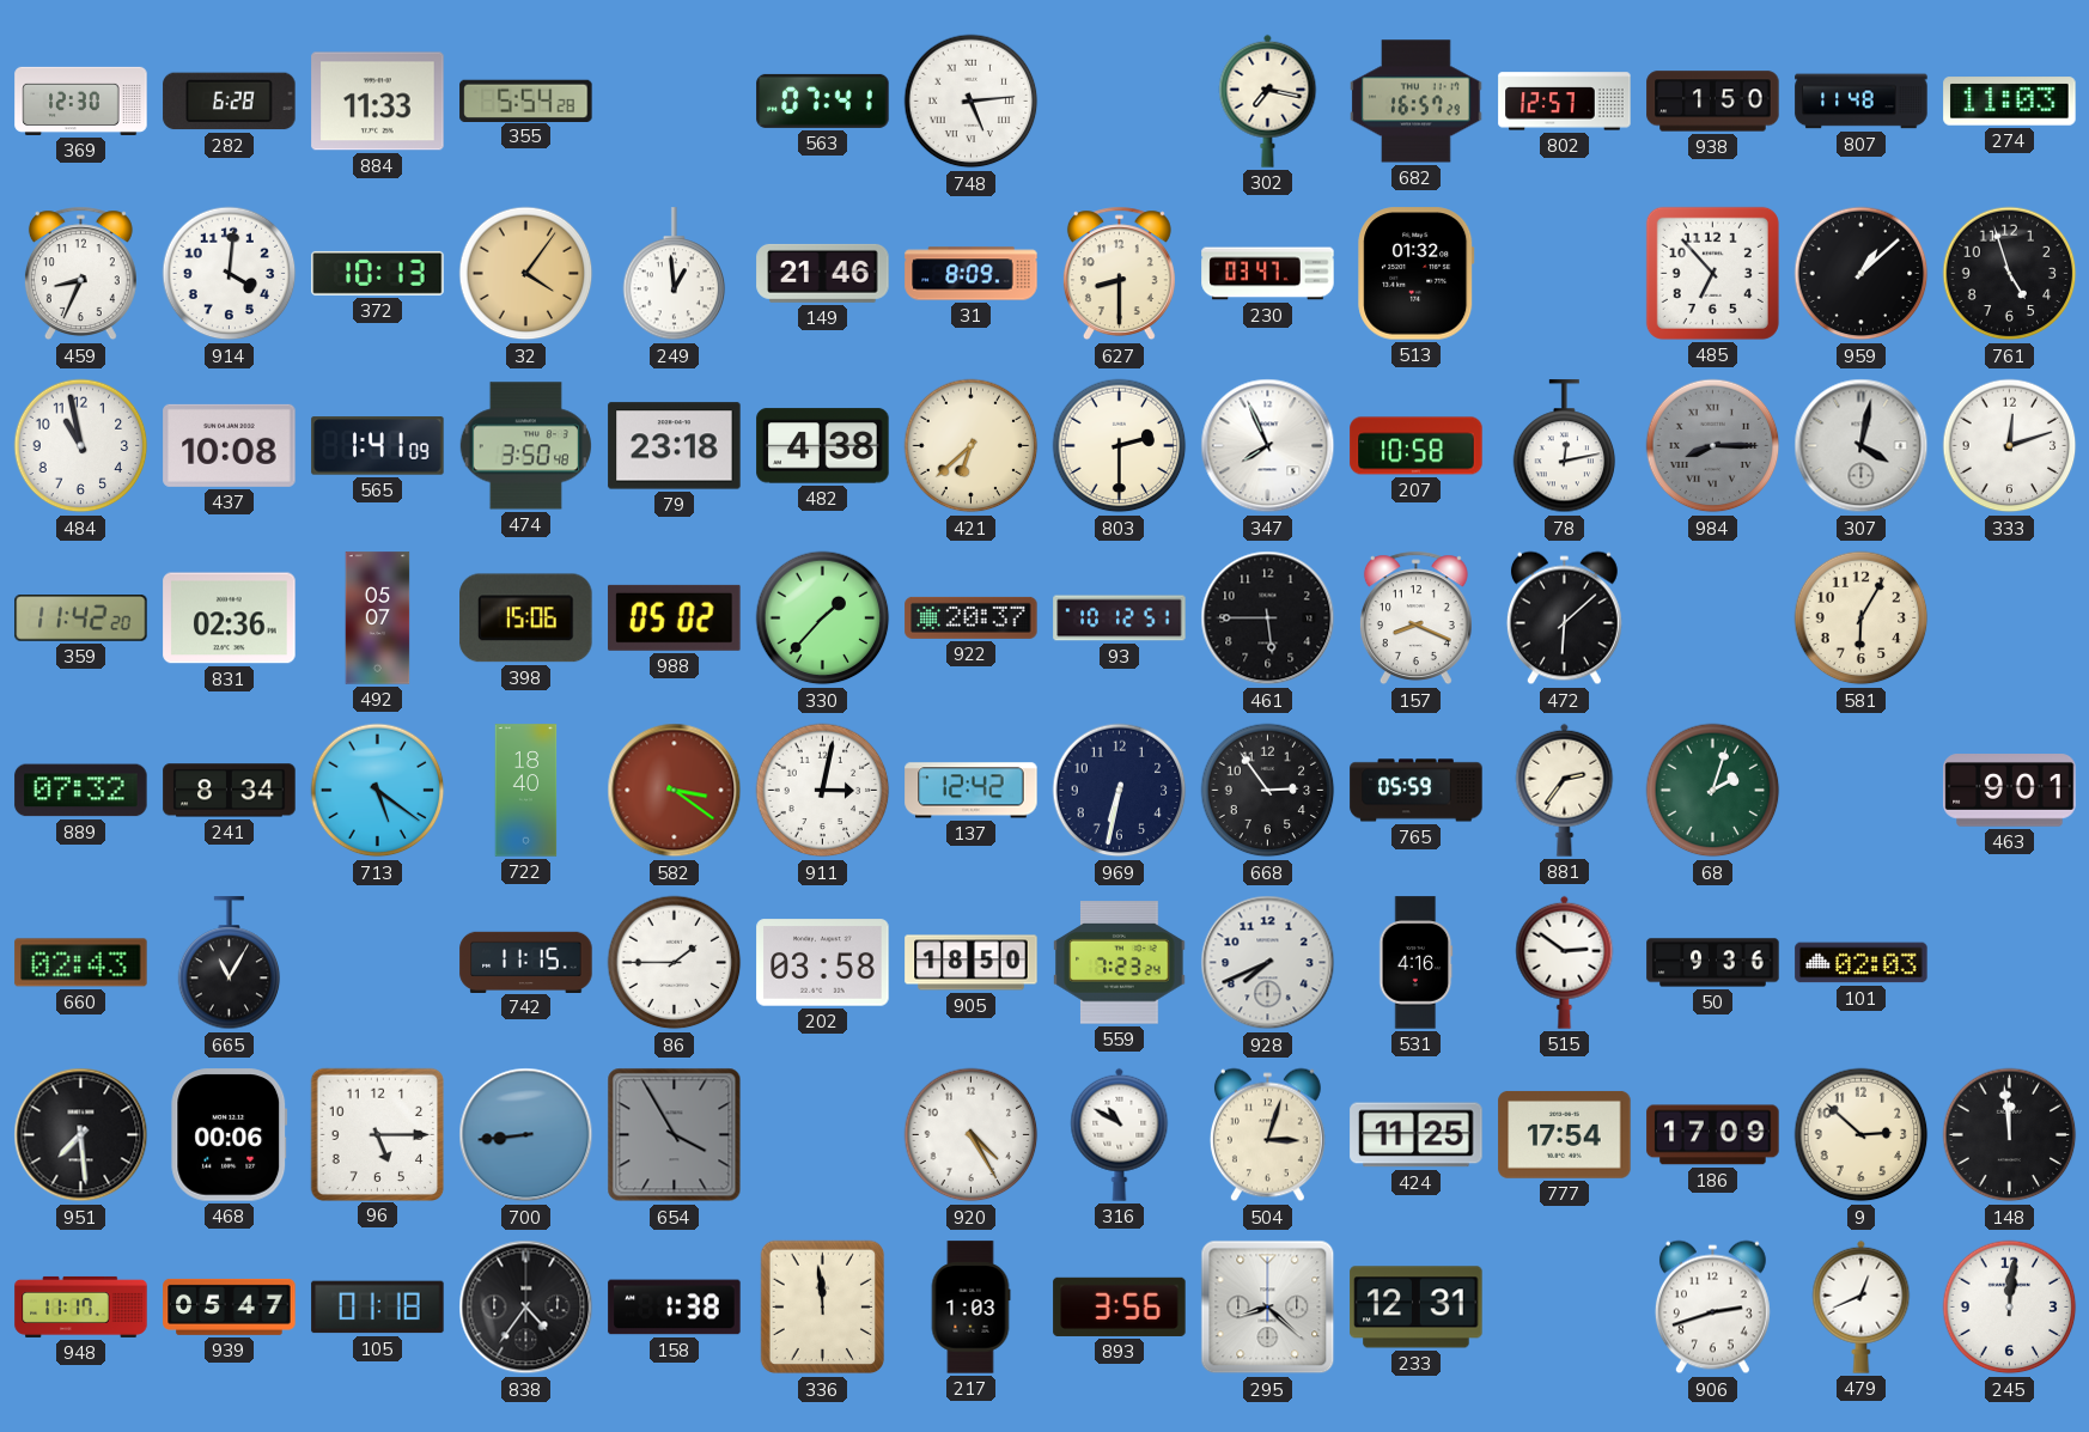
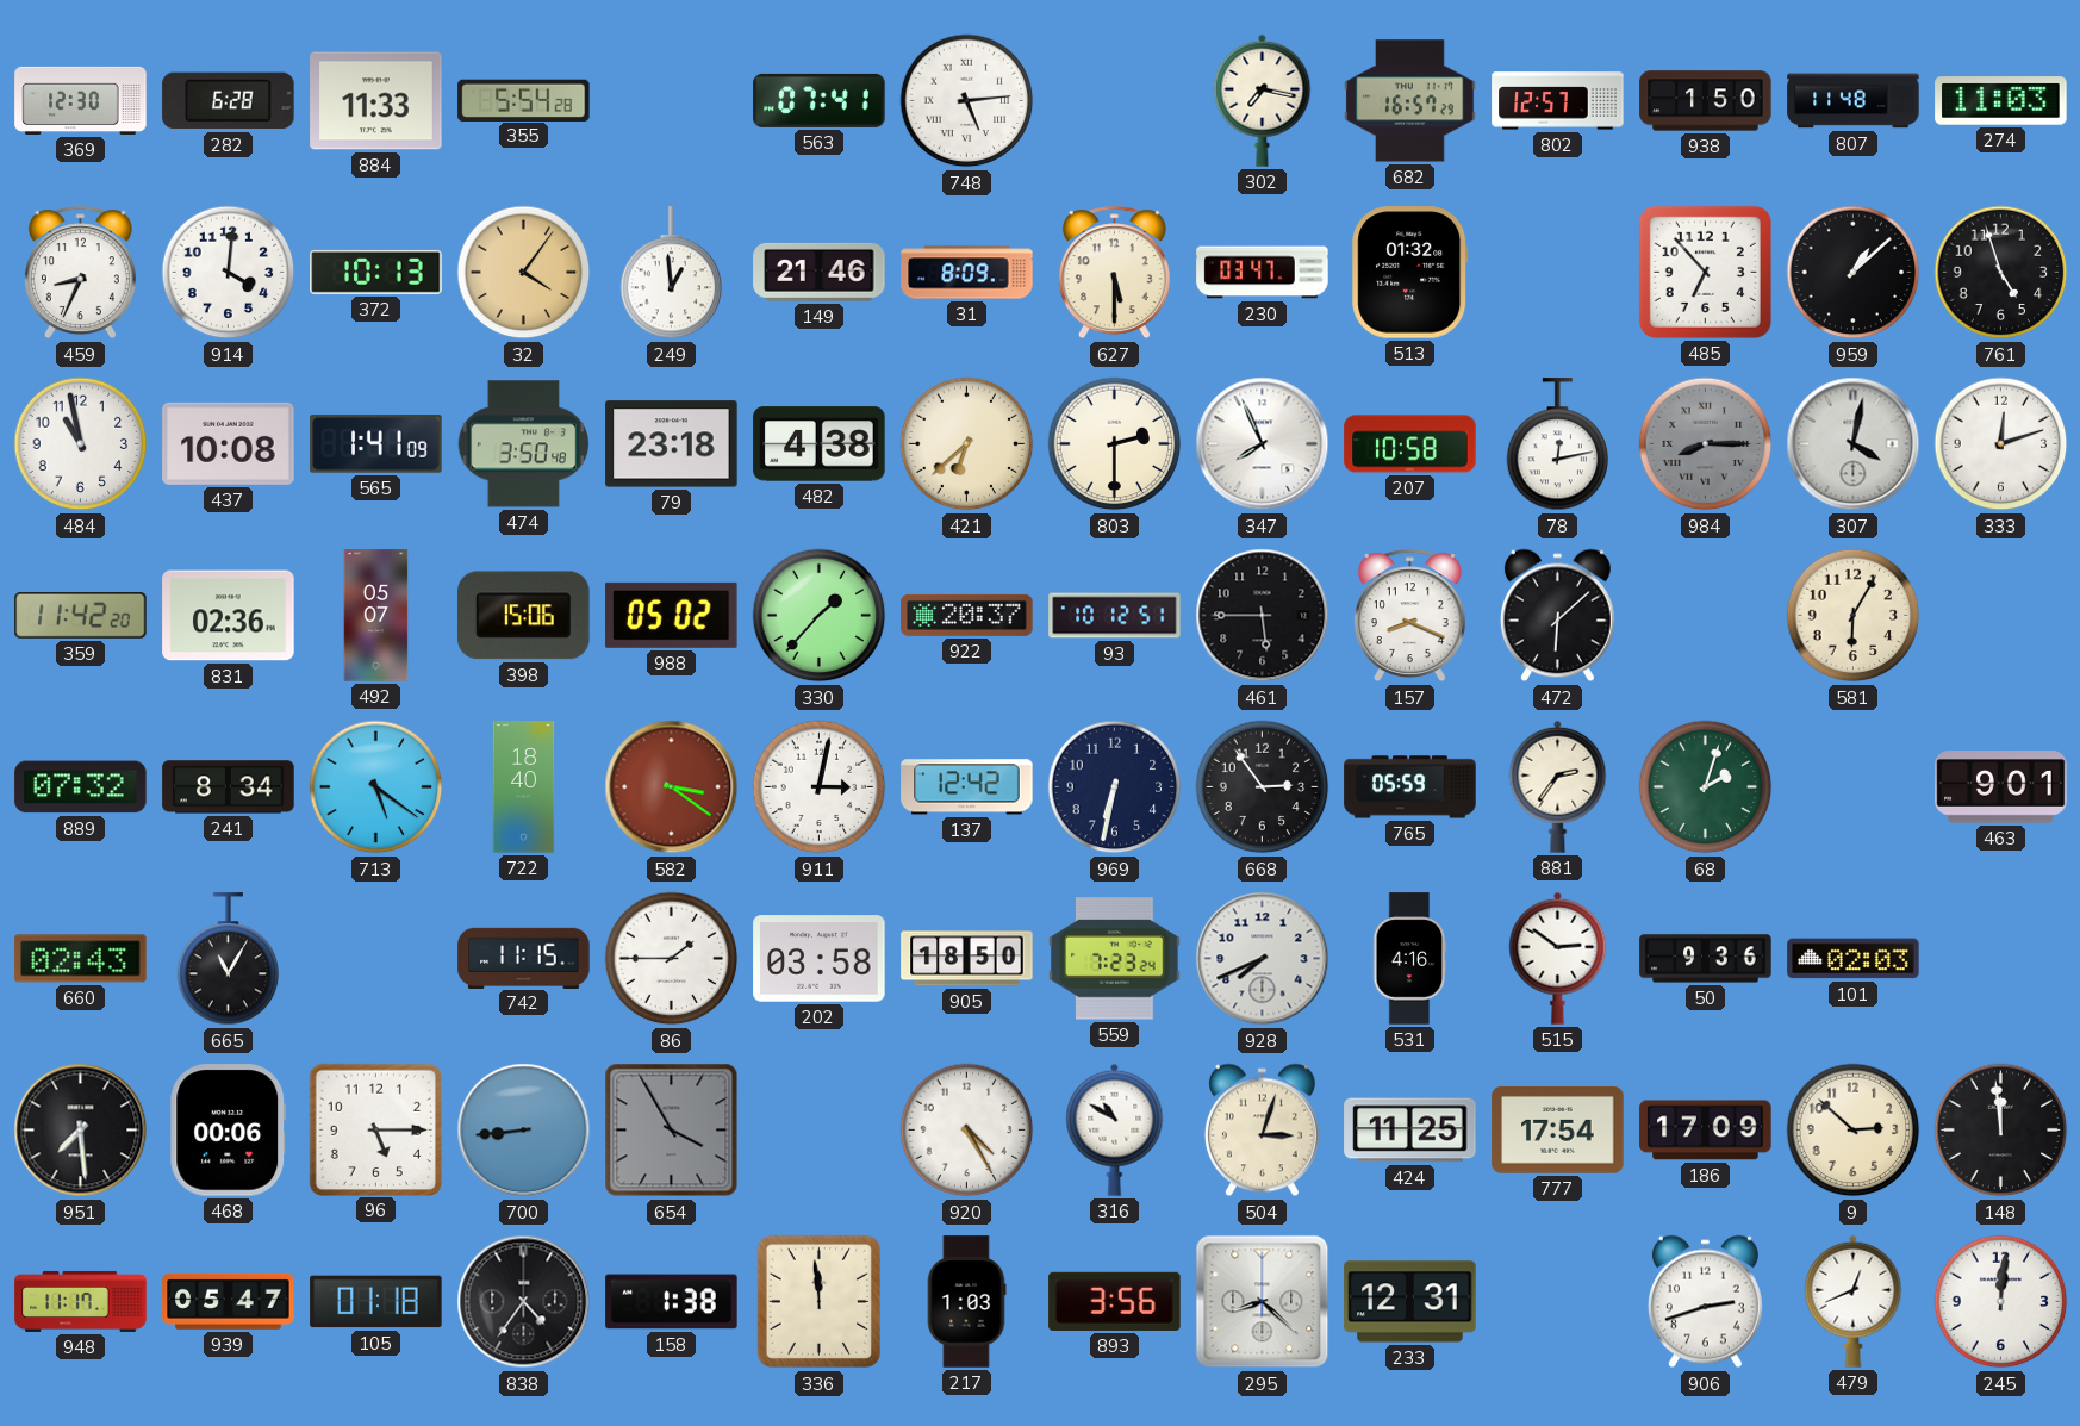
627: 8:30 -> 5:30 (1114, 273)
